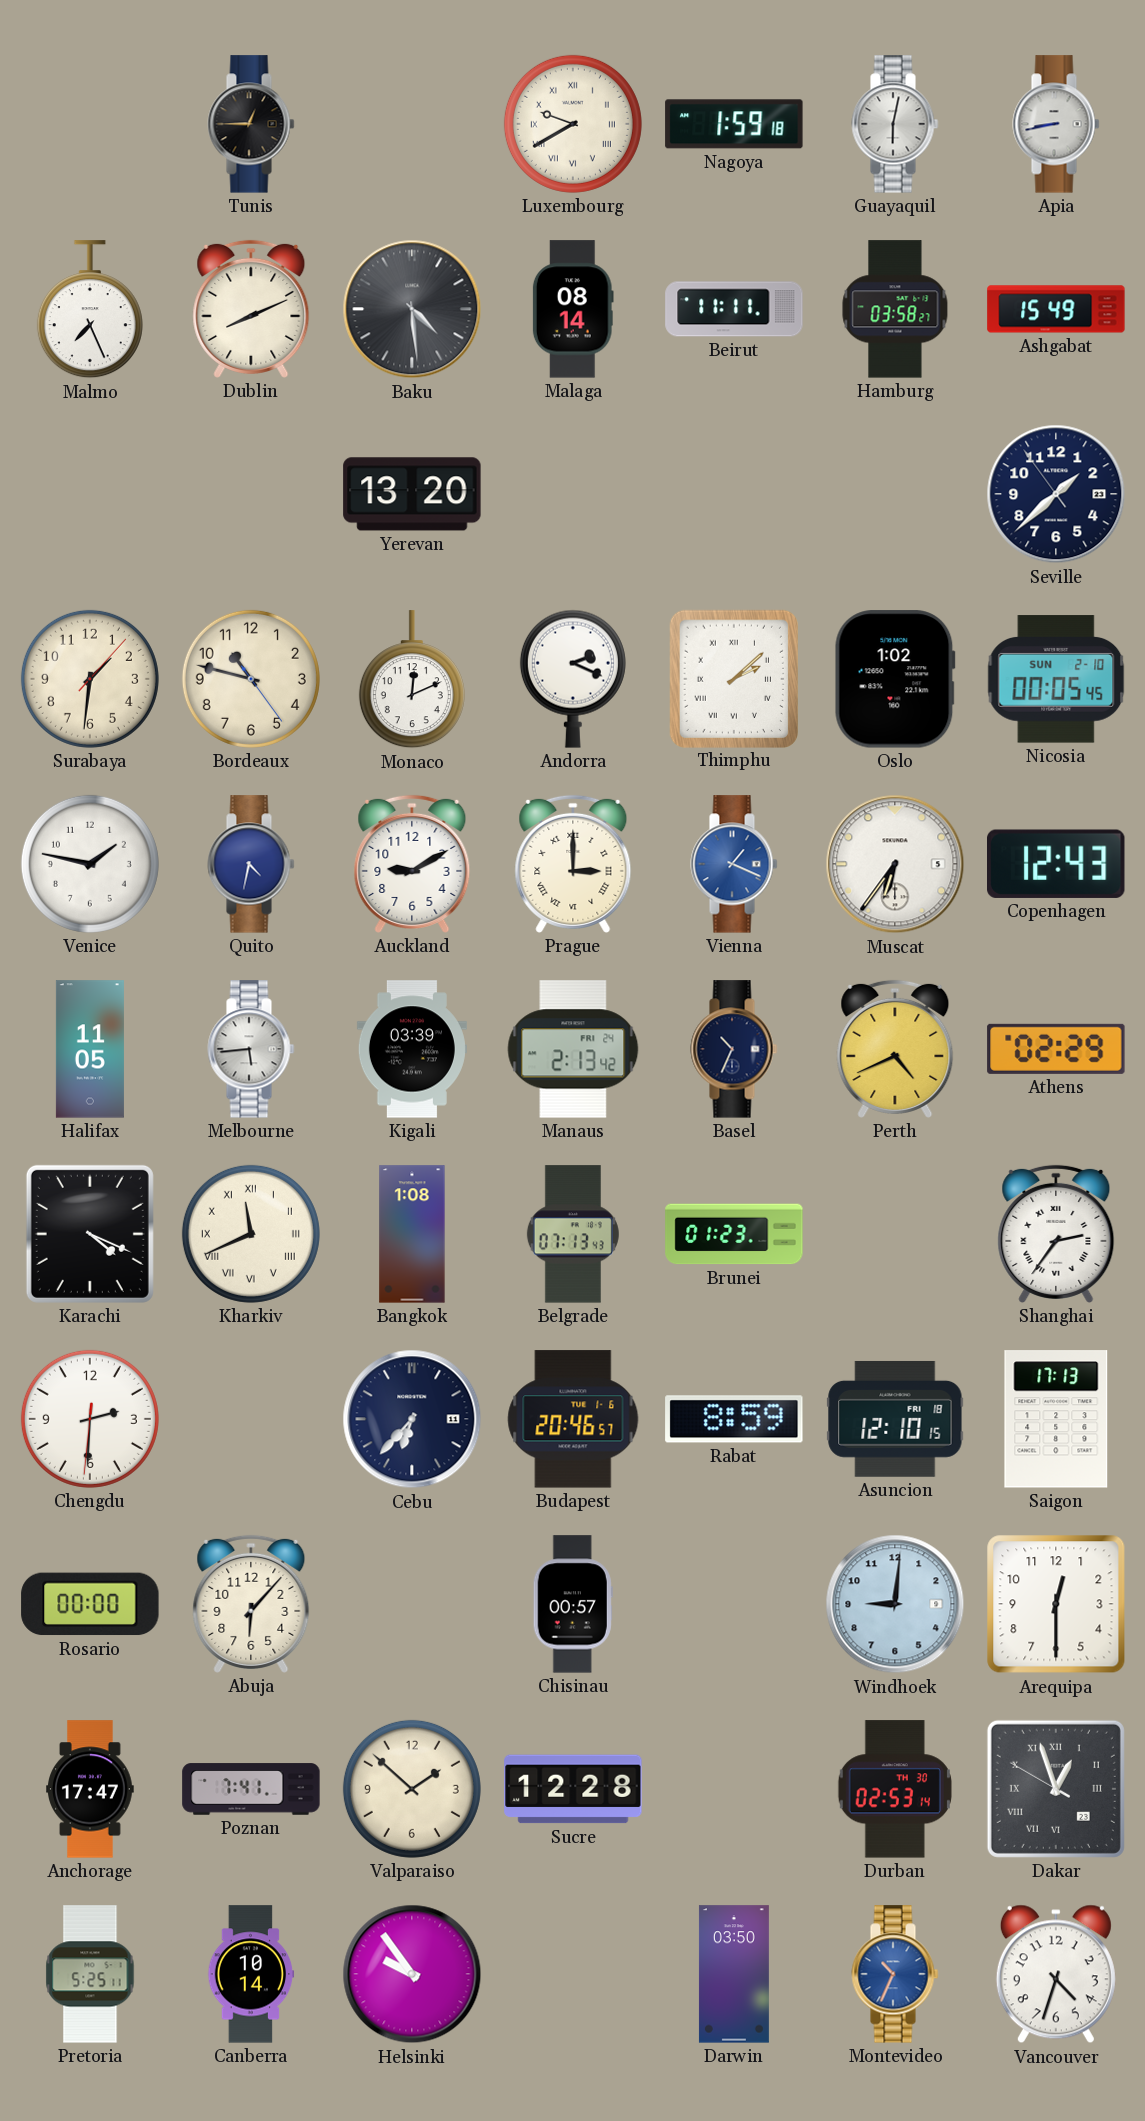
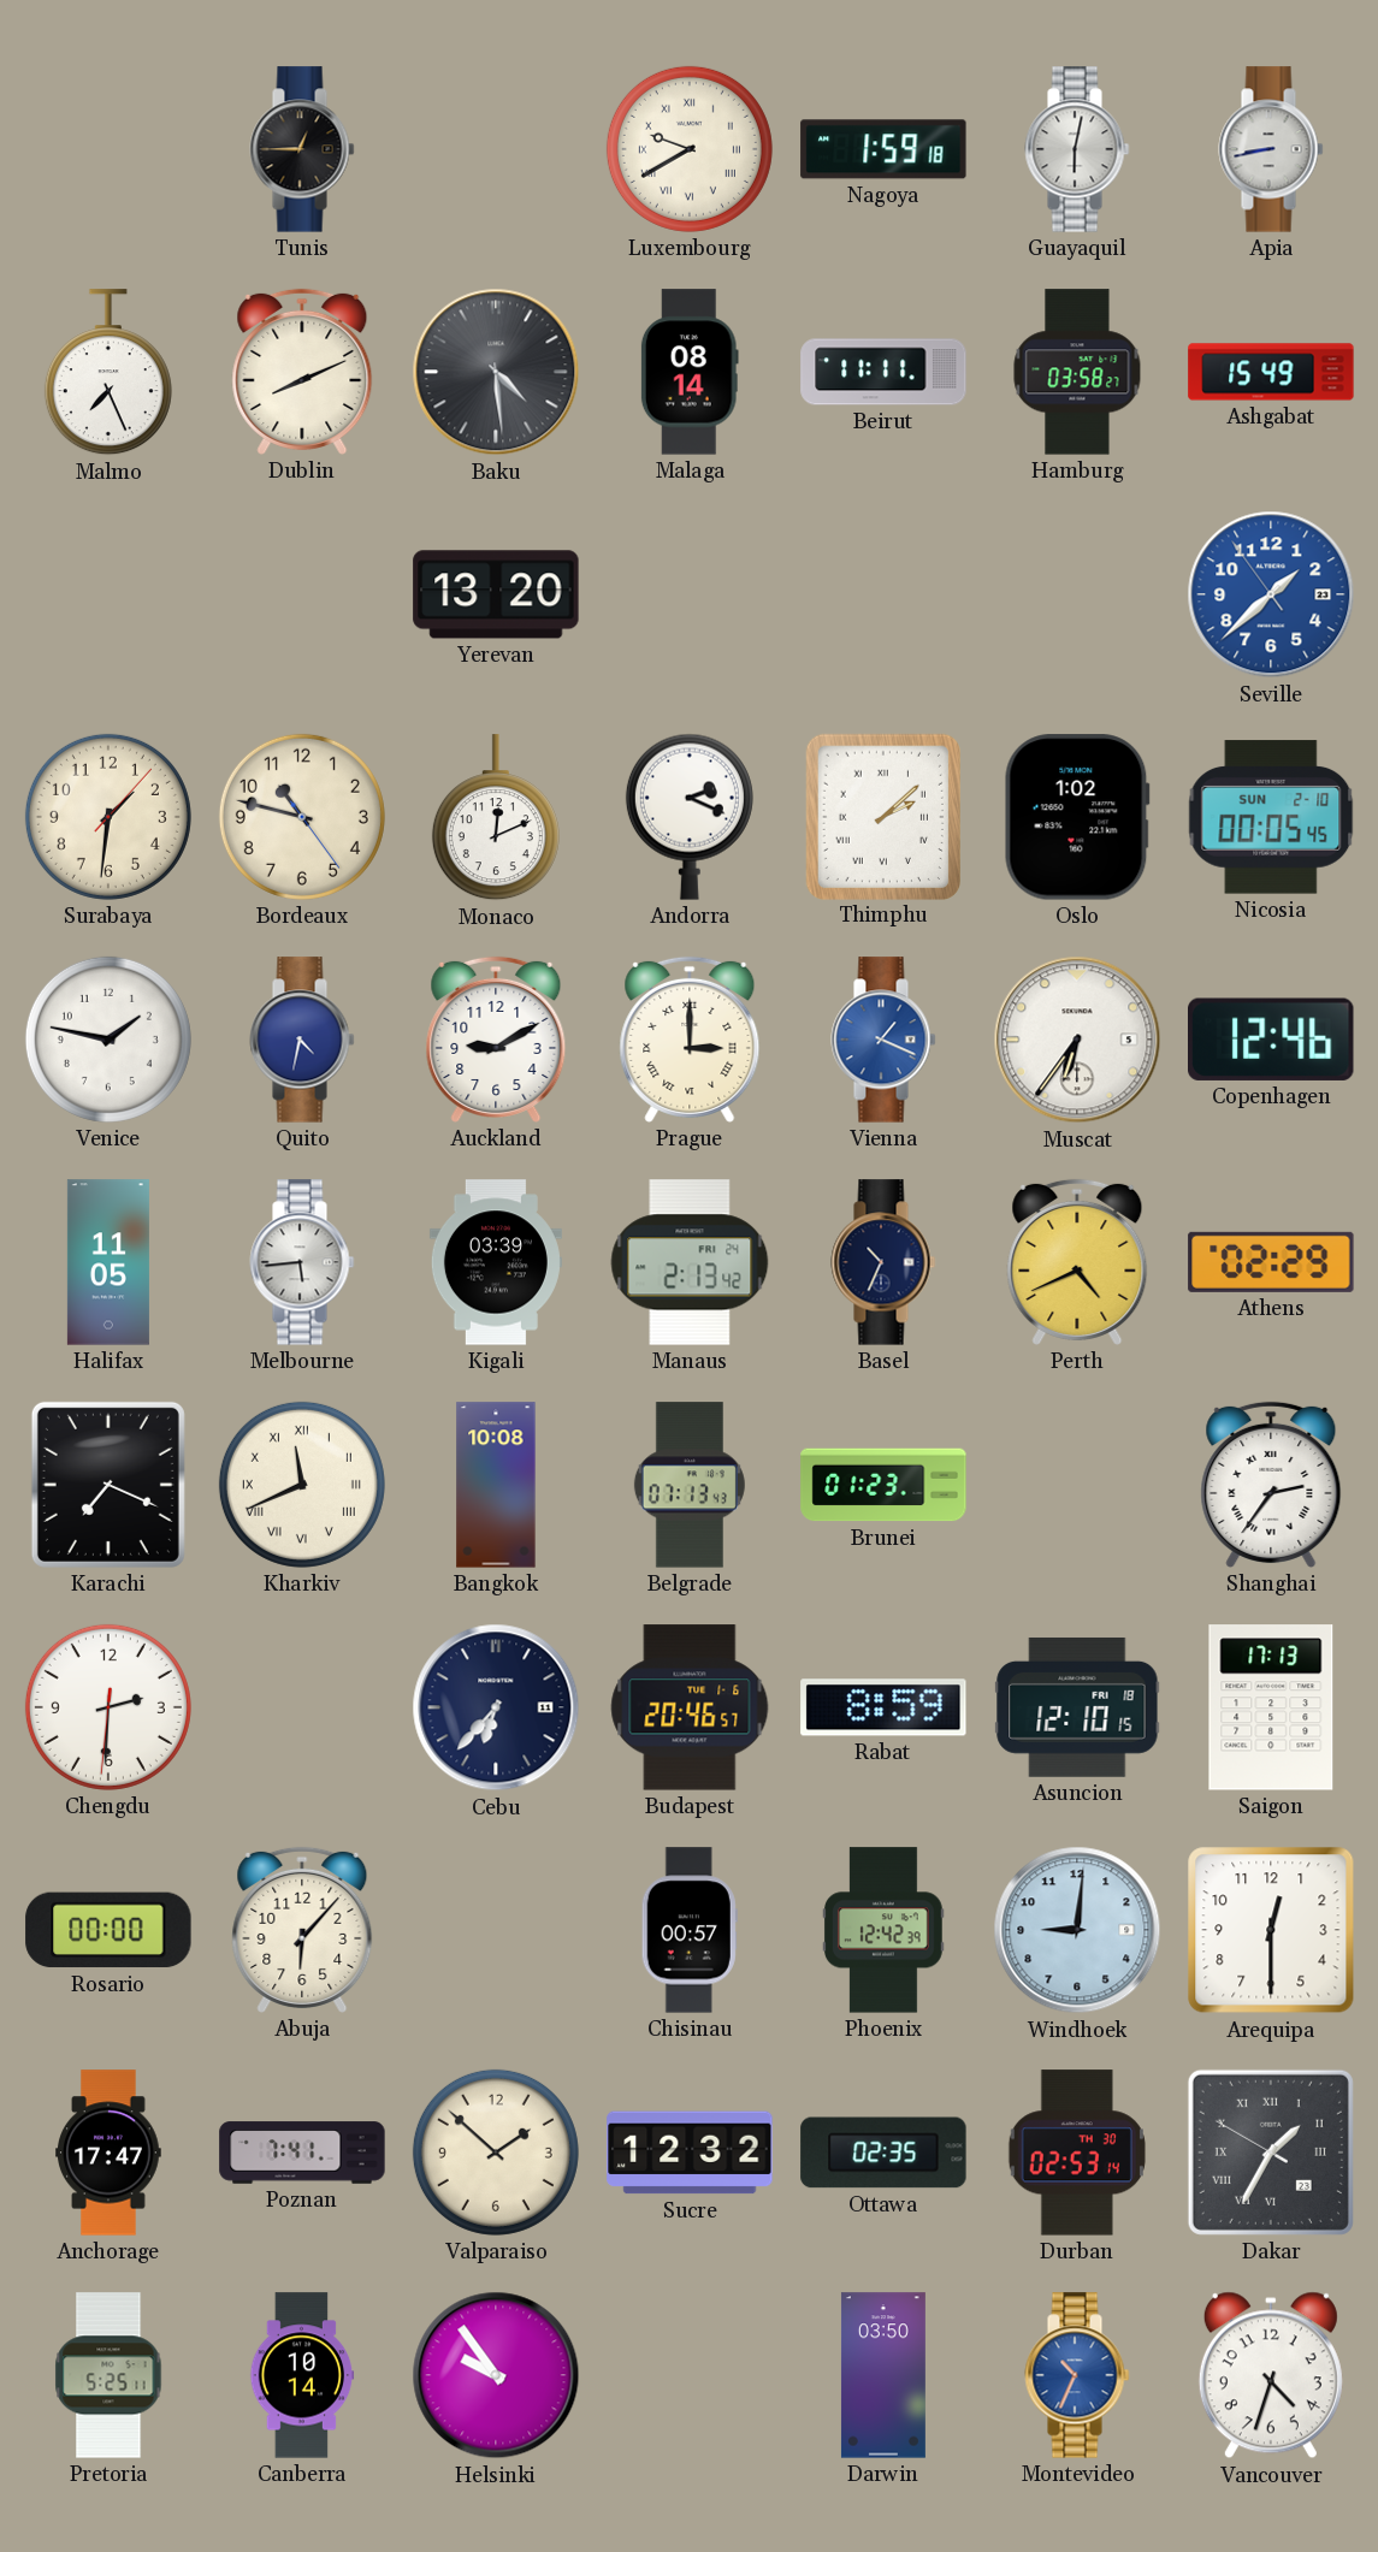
Seville dial: navy -> blue (1271, 594)
Copenhagen: 12:43 -> 12:46 (1272, 1040)
Karachi: 4:19 -> 7:19 (108, 1485)
Bangkok: 1:08 -> 10:08 (496, 1485)
Phoenix: none -> 12:42 (883, 1930)
Sucre: 12:28 -> 12:32 (690, 2153)
Ottawa: none -> 02:35 (883, 2153)
Dakar: 12:56 -> 1:34 (1271, 2153)
